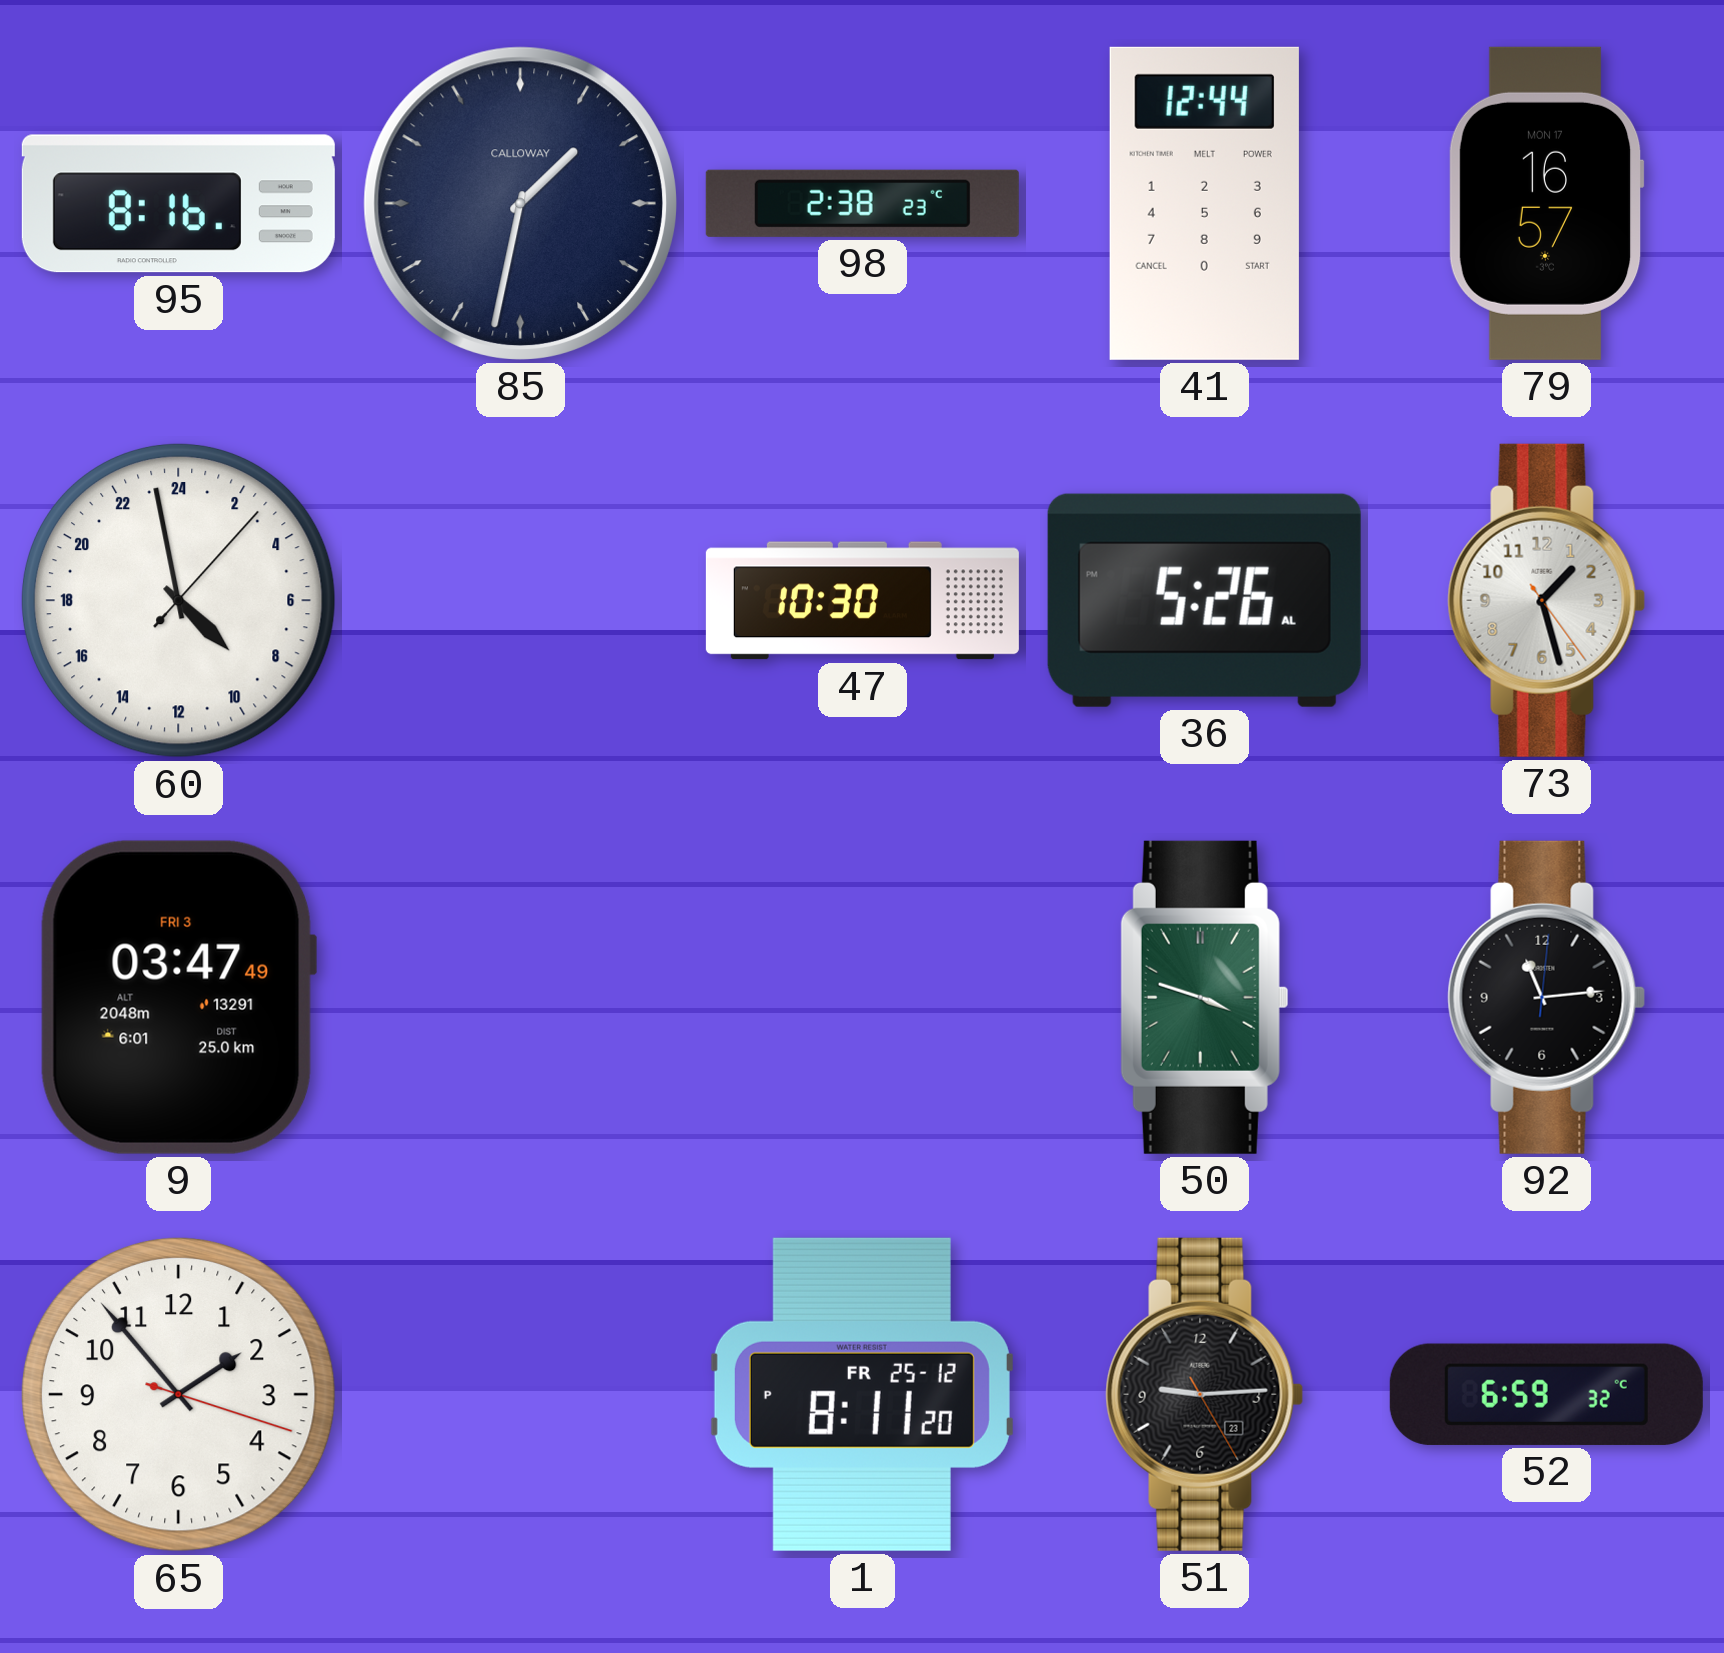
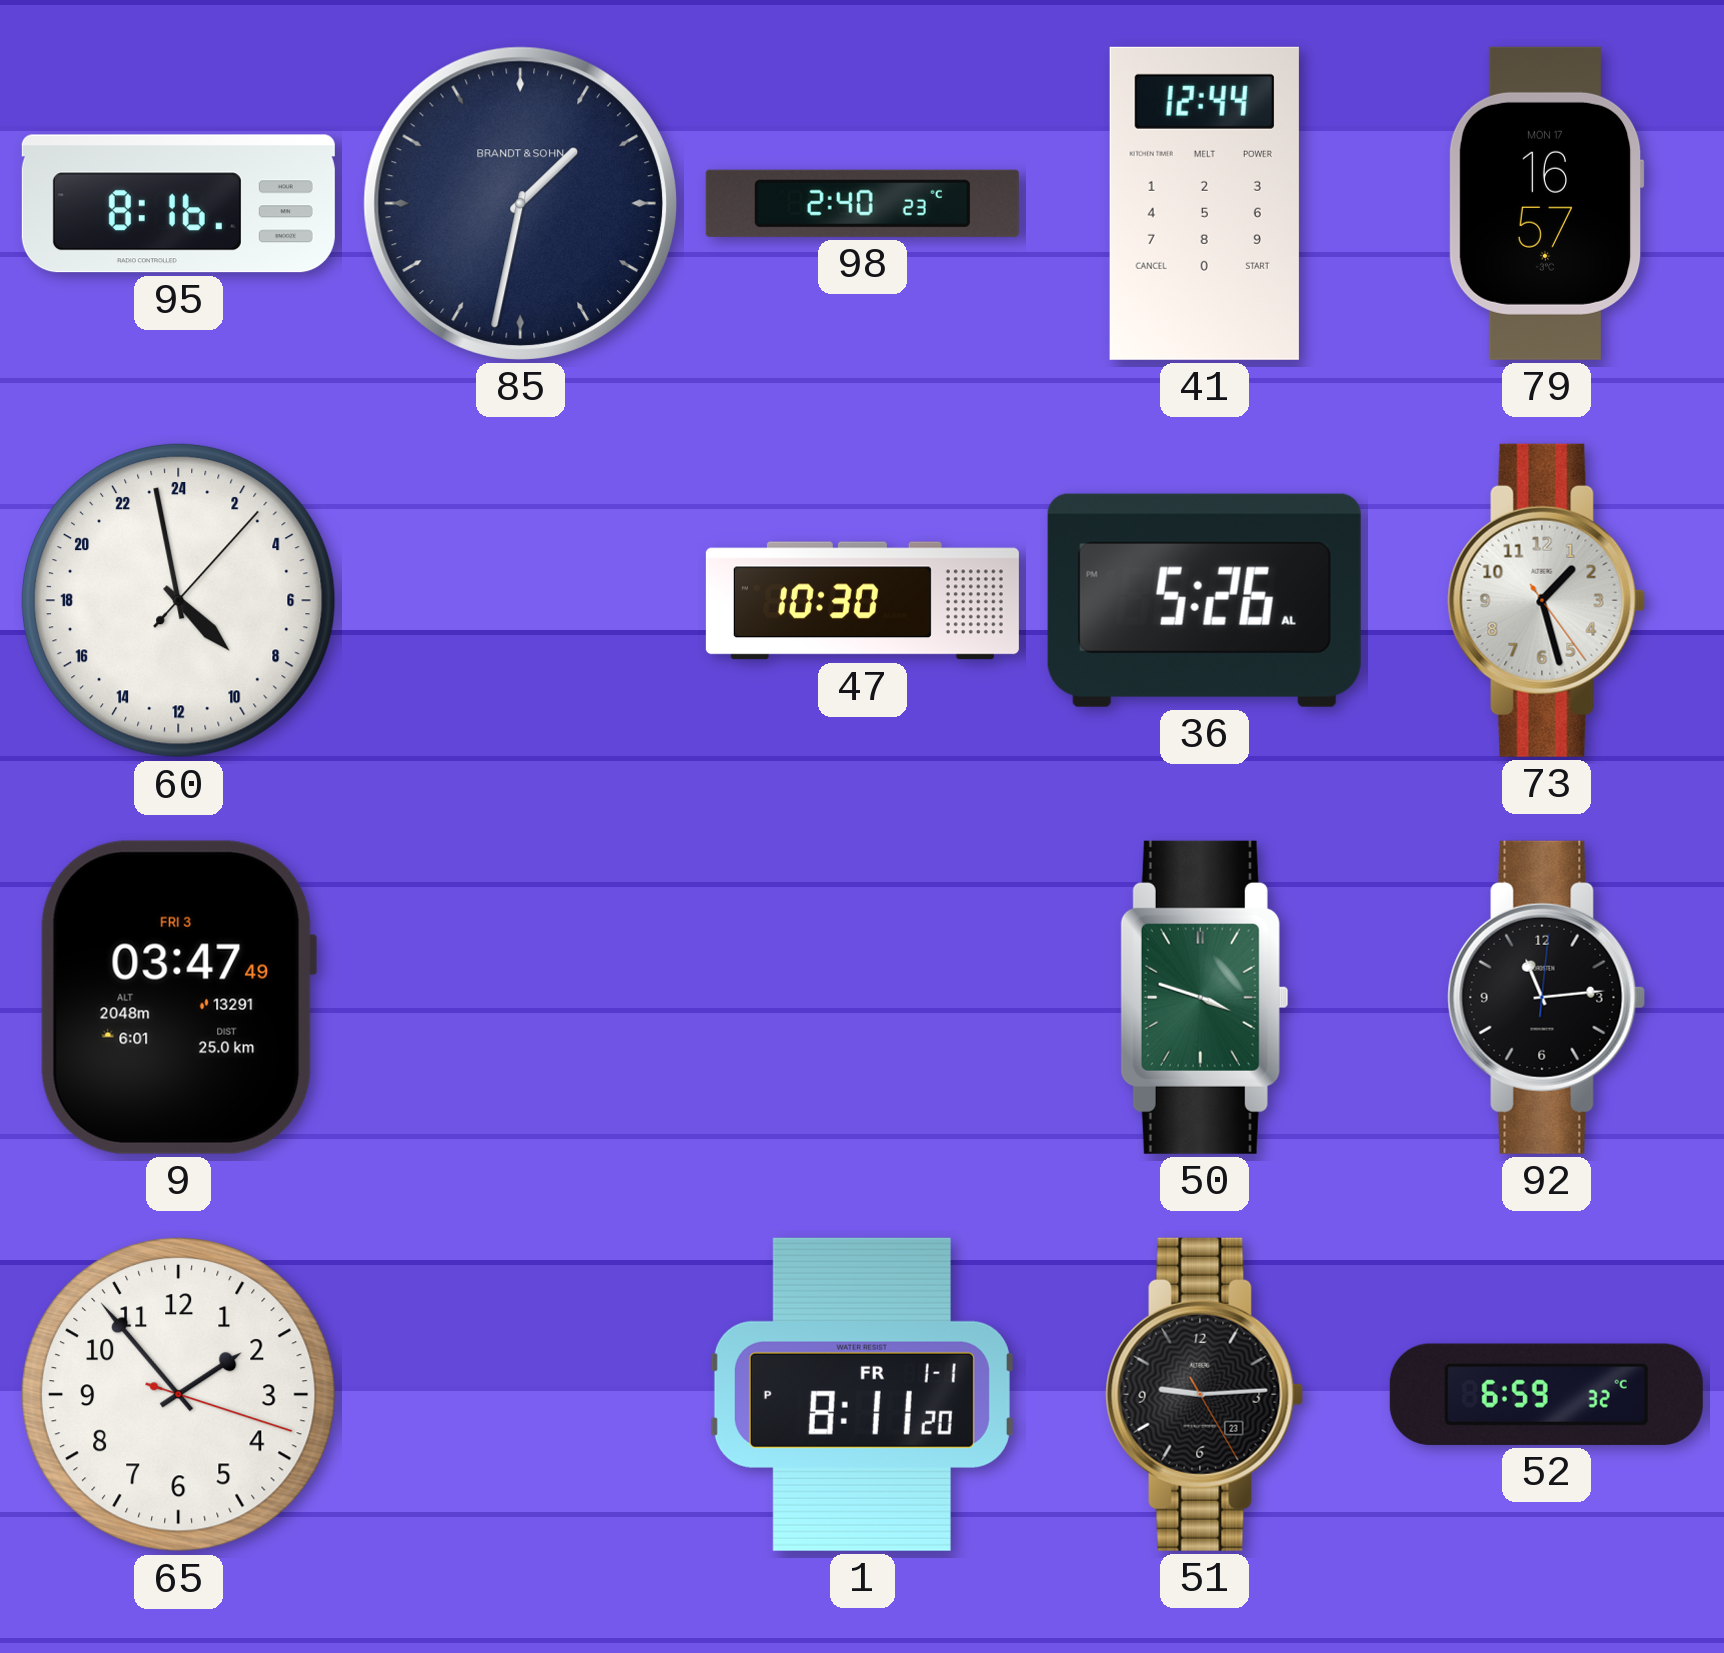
85 brand: CALLOWAY -> BRANDT & SOHN (520, 203)
98: 2:38 -> 2:40 (862, 203)
1 date: FR 25-12 -> FR 1-1 (862, 1394)
